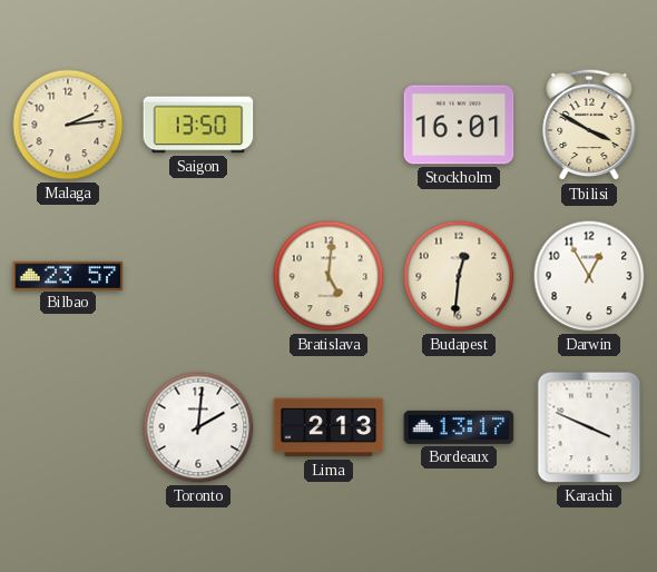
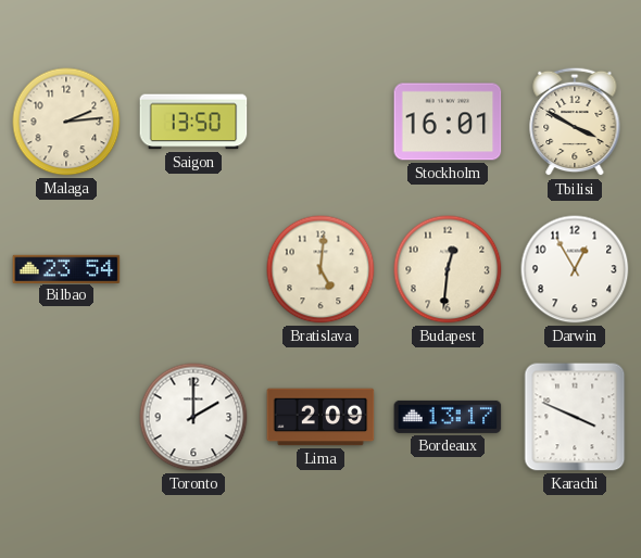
Bilbao: 23:57 -> 23:54 (66, 268)
Toronto: 2:01 -> 2:00 (193, 417)
Lima: 2:13 -> 2:09 (320, 417)
